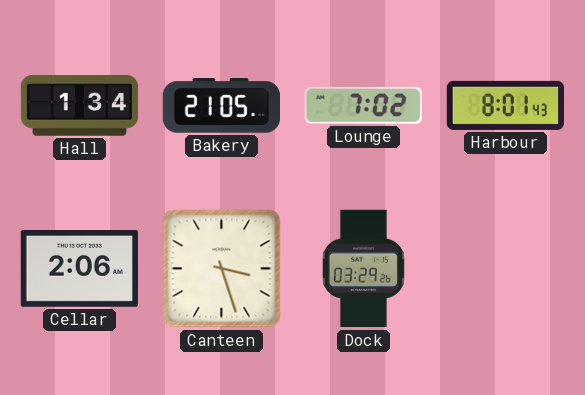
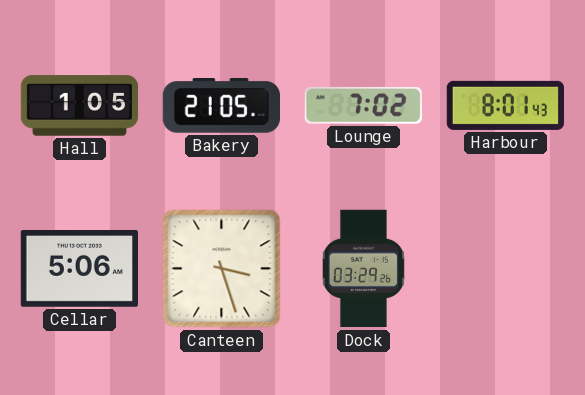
Hall: 1:34 -> 1:05 (80, 106)
Cellar: 2:06 -> 5:06 (79, 269)
